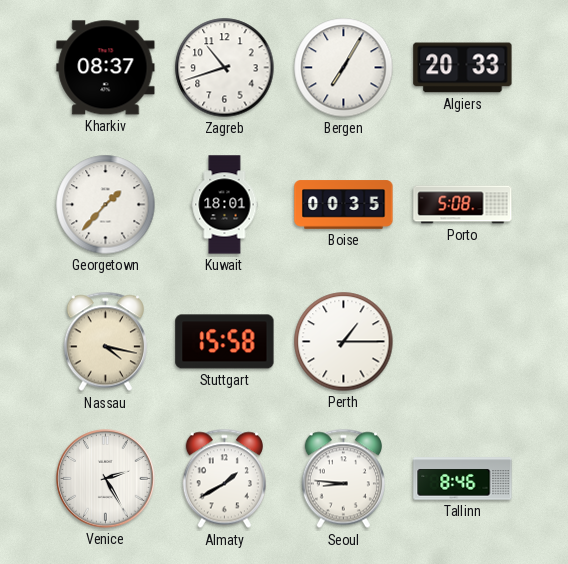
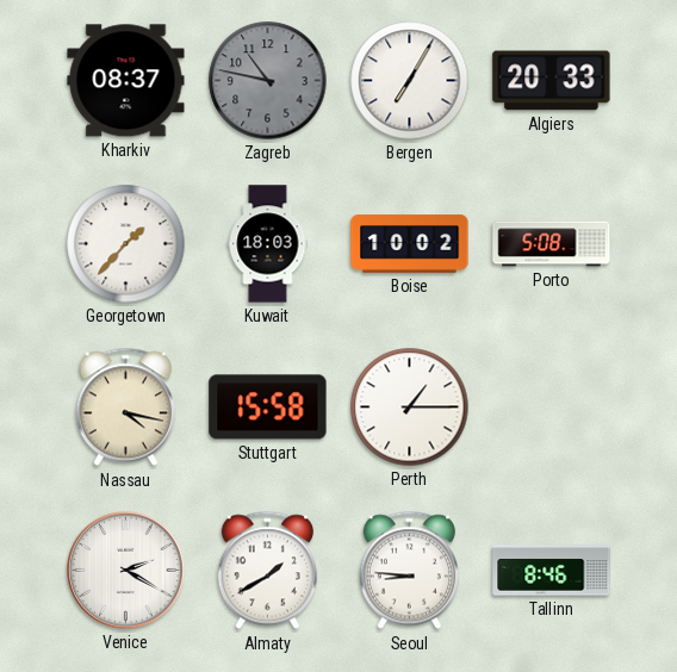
Zagreb: 10:42 -> 10:47 (268, 81)
Zagreb dial: white -> grey (268, 81)
Kuwait: 18:01 -> 18:03 (268, 244)
Boise: 00:35 -> 10:02 (410, 244)
Venice: 2:25 -> 2:20 (126, 571)
